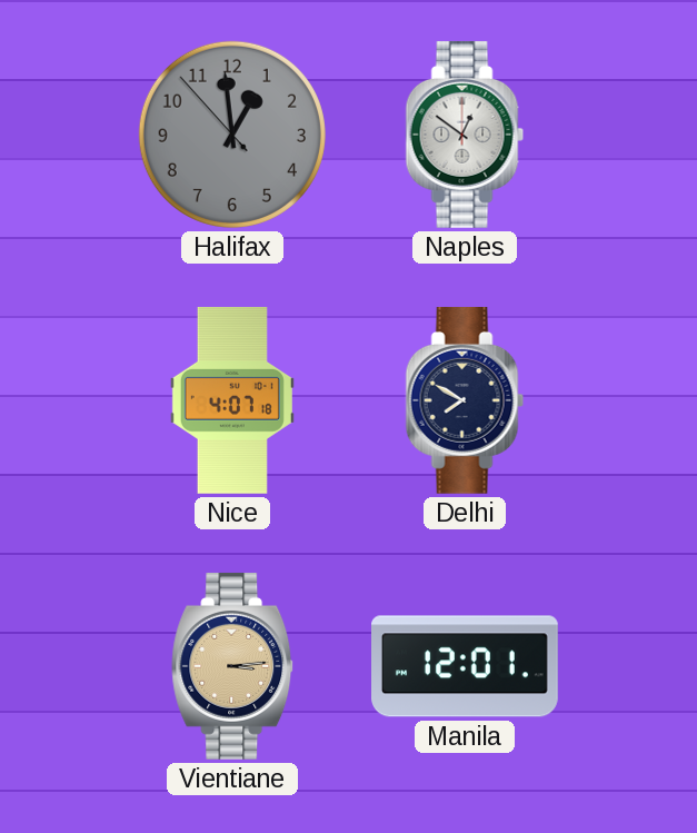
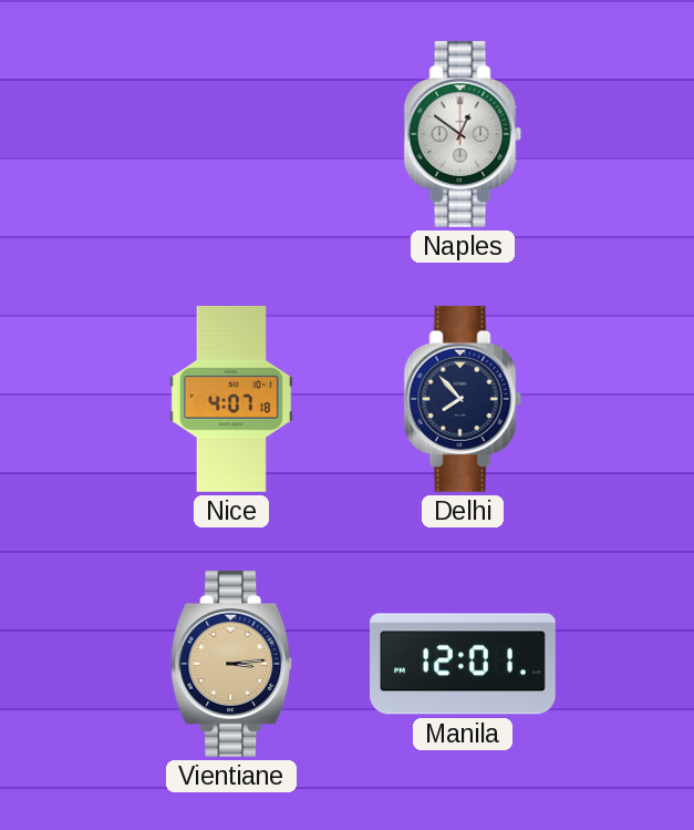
Halifax: 12:58 -> none (232, 135)
Delhi: 7:50 -> 7:53 (463, 399)
